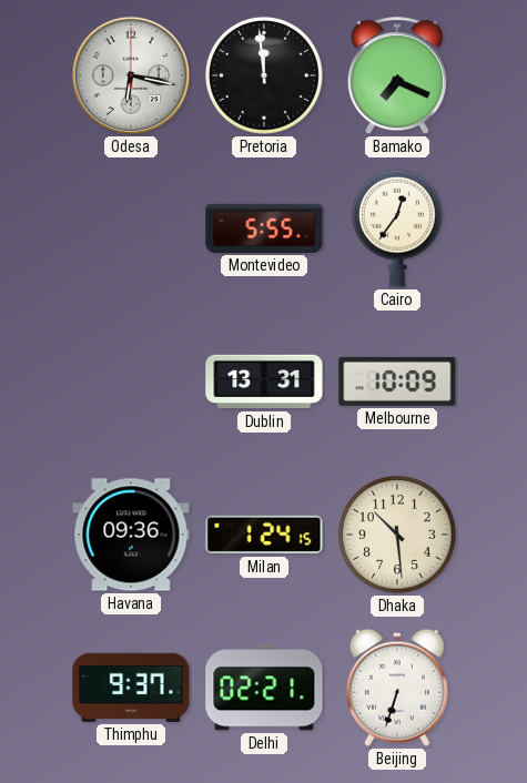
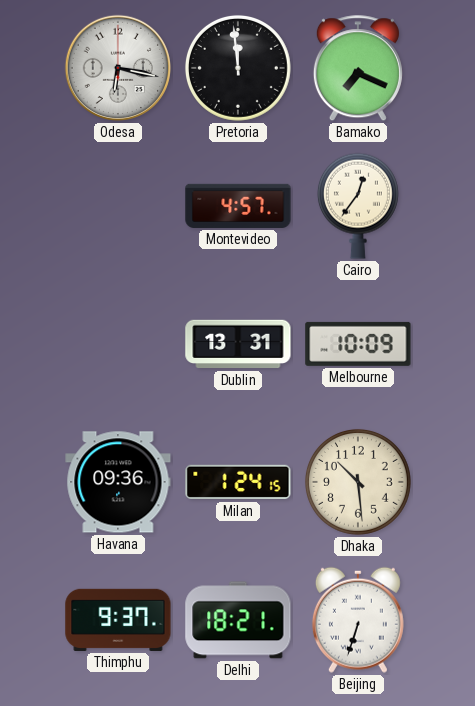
Montevideo: 5:55 -> 4:57 (238, 206)
Delhi: 02:21 -> 18:21 (238, 620)
